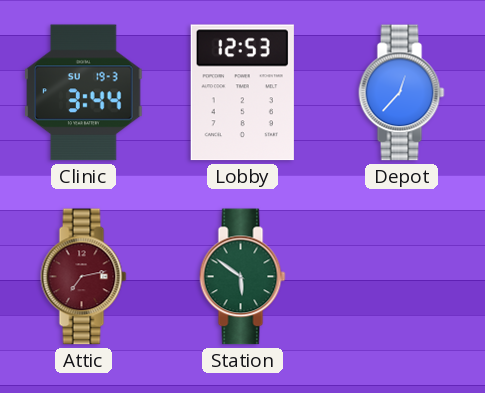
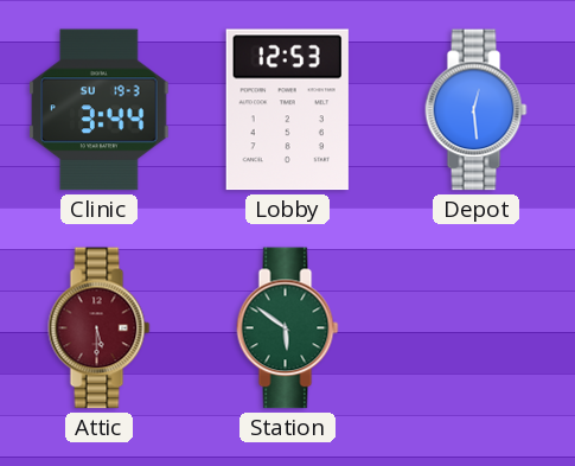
Depot: 12:37 -> 12:29 (477, 110)
Attic: 7:13 -> 5:30 (100, 328)
